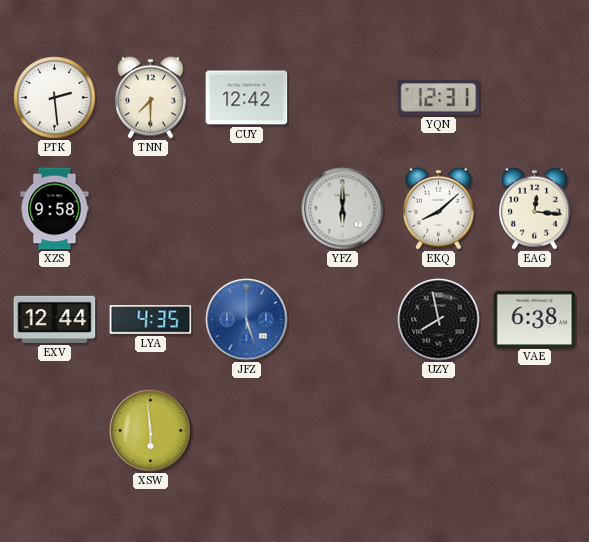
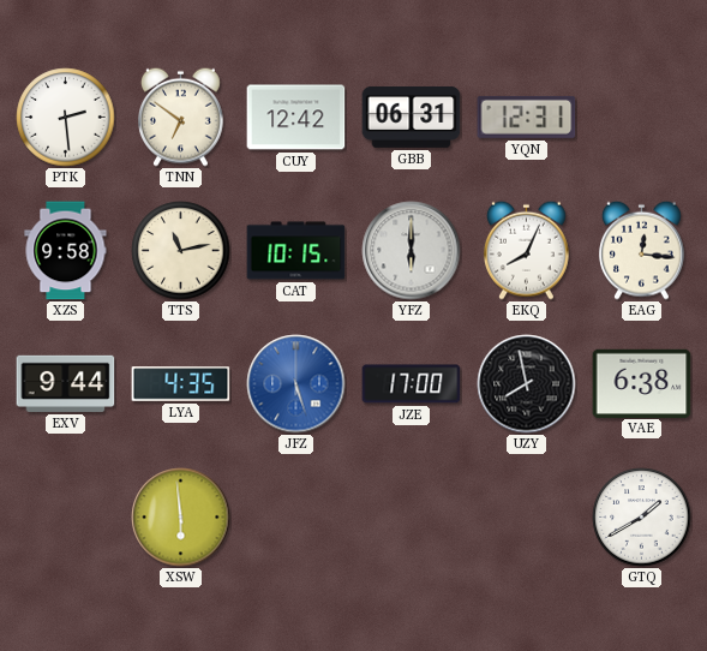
TNN: 7:30 -> 6:51 (181, 117)
GBB: none -> 06:31 (412, 117)
TTS: none -> 11:13 (181, 251)
CAT: none -> 10:15 (296, 251)
EKQ: 8:08 -> 8:04 (527, 250)
EXV: 12:44 -> 9:44 (66, 383)
JZE: none -> 17:00 (412, 384)
GTQ: none -> 1:40 (642, 518)
